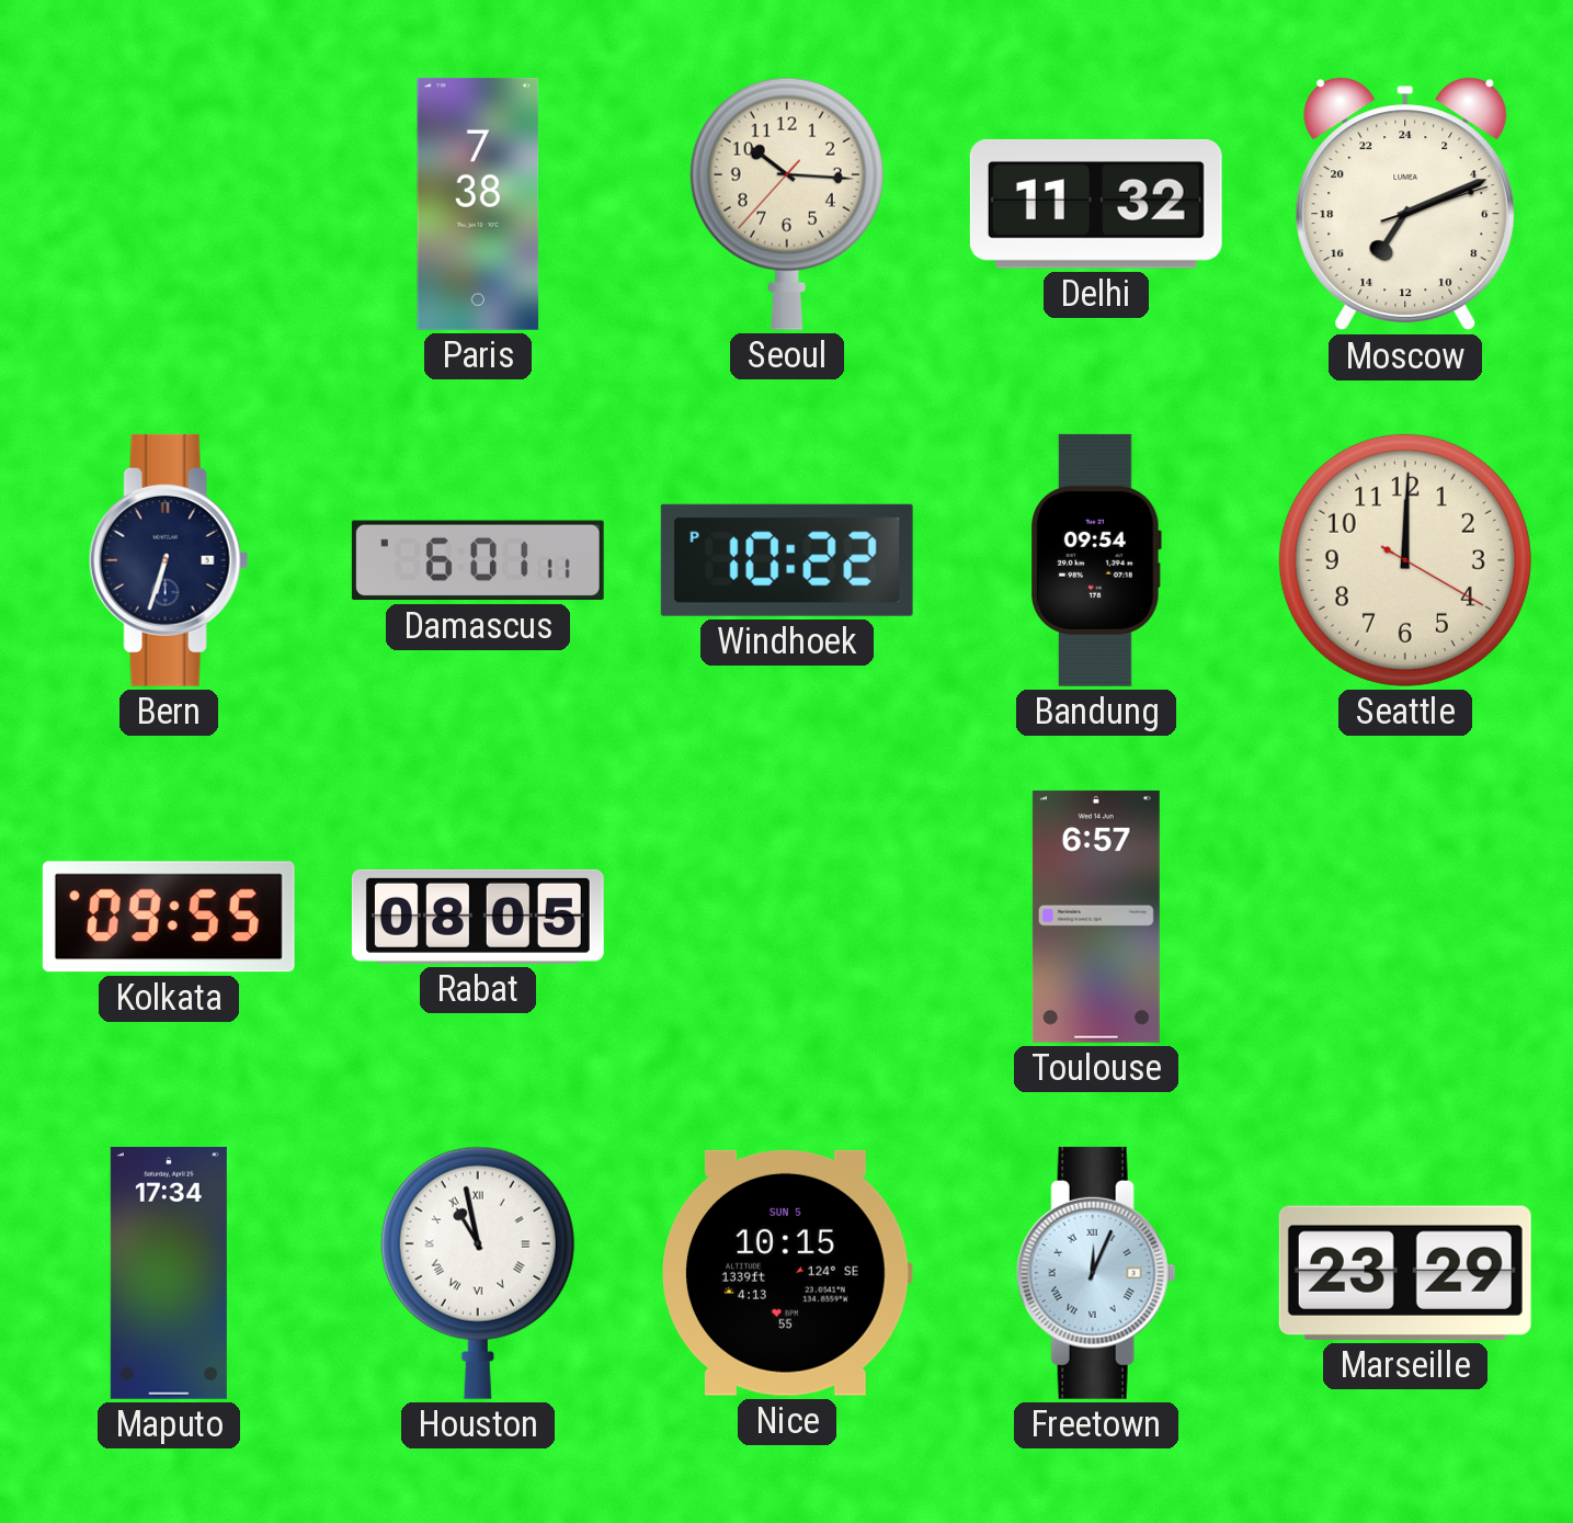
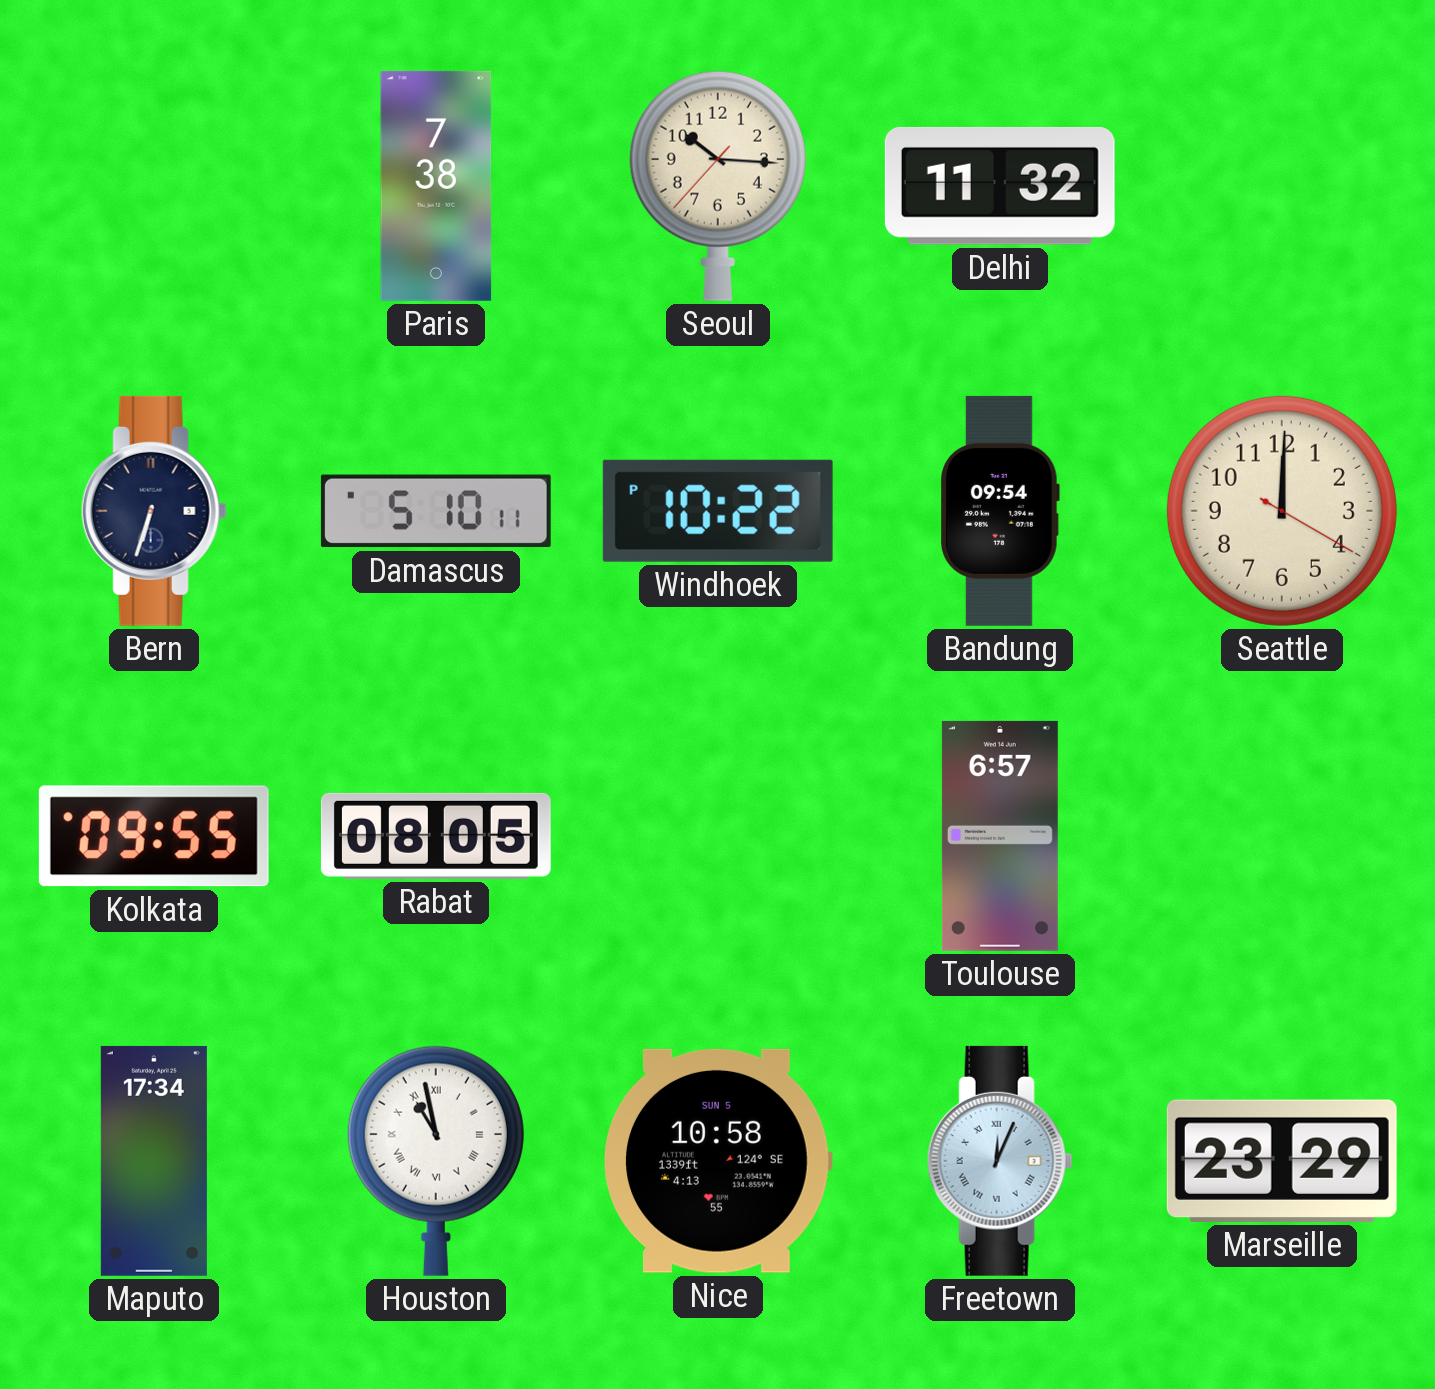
Moscow: 14:11 -> none (1405, 204)
Damascus: 6:01 -> 5:10 (436, 511)
Nice: 10:15 -> 10:58 (718, 1161)
